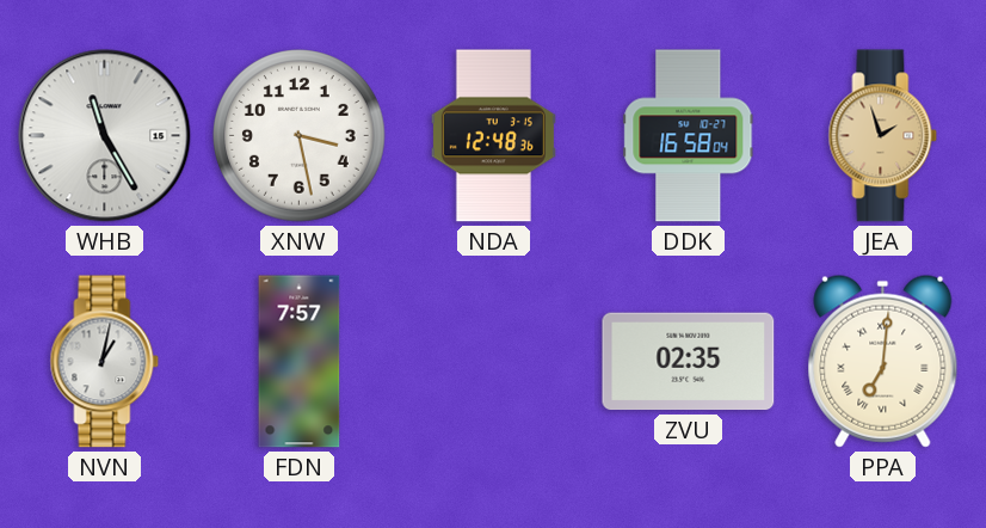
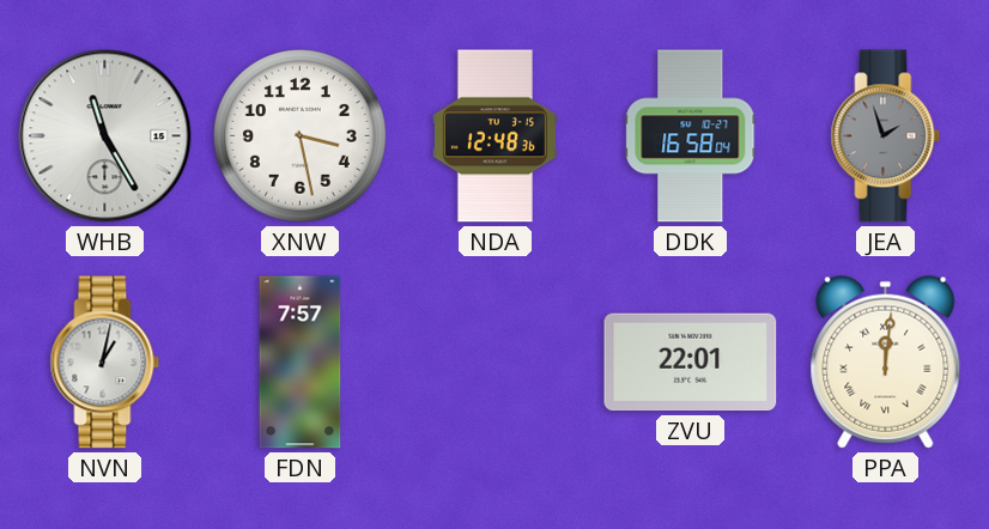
JEA dial: champagne -> grey (886, 136)
ZVU: 02:35 -> 22:01 (691, 363)
PPA: 7:01 -> 12:01 (886, 361)
